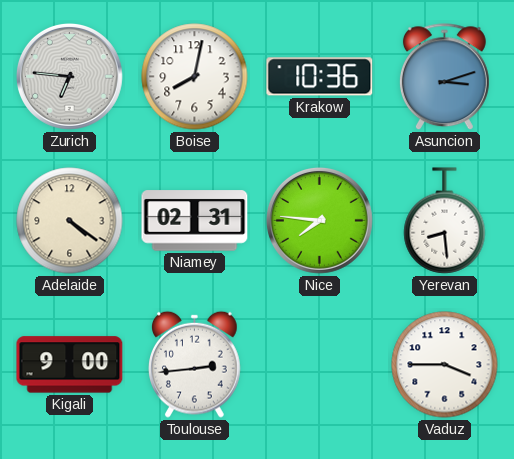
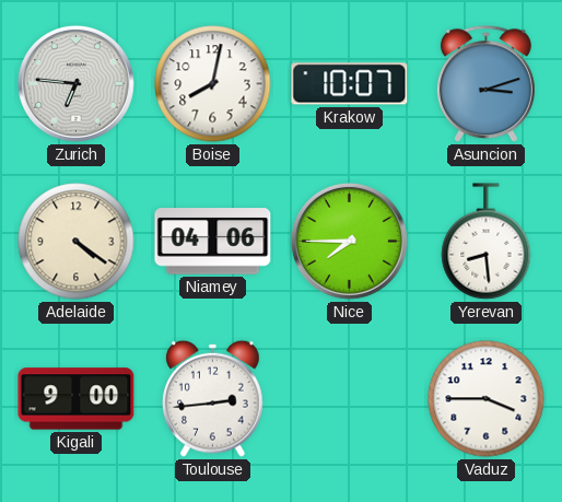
Krakow: 10:36 -> 10:07 (350, 84)
Niamey: 02:31 -> 04:06 (213, 242)
Nice: 7:46 -> 7:45 (349, 241)
